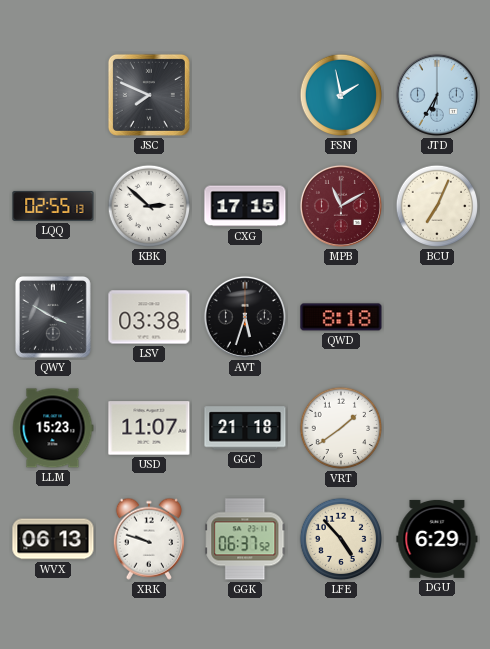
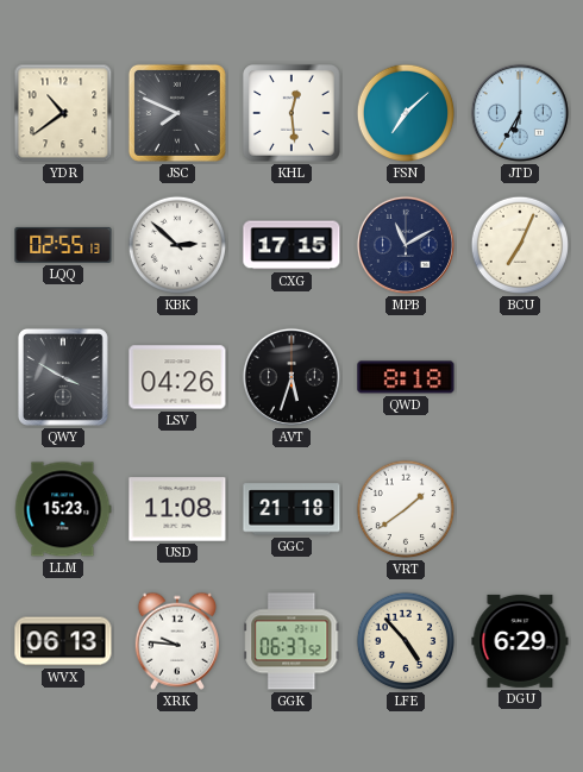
YDR: none -> 10:39 (63, 113)
KHL: none -> 12:29 (291, 113)
FSN: 1:58 -> 7:08 (406, 113)
MPB dial: burgundy -> navy (406, 245)
LSV: 03:38 -> 04:26 (177, 377)
USD: 11:07 -> 11:08 (177, 509)
XRK: 9:48 -> 9:46 (176, 641)
